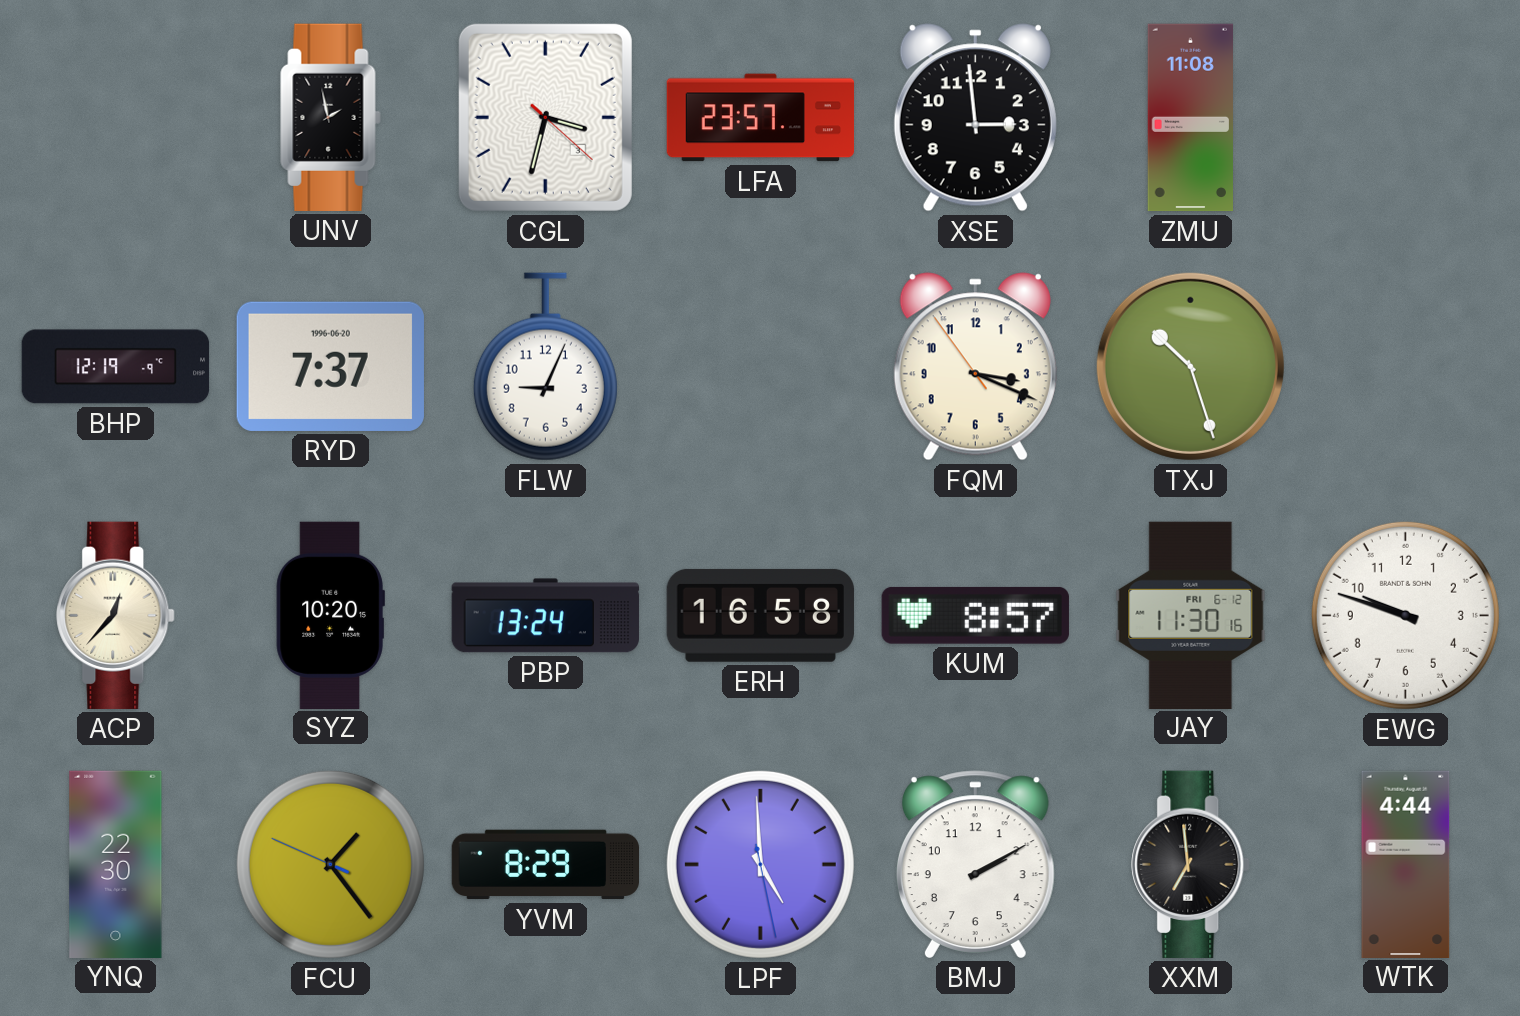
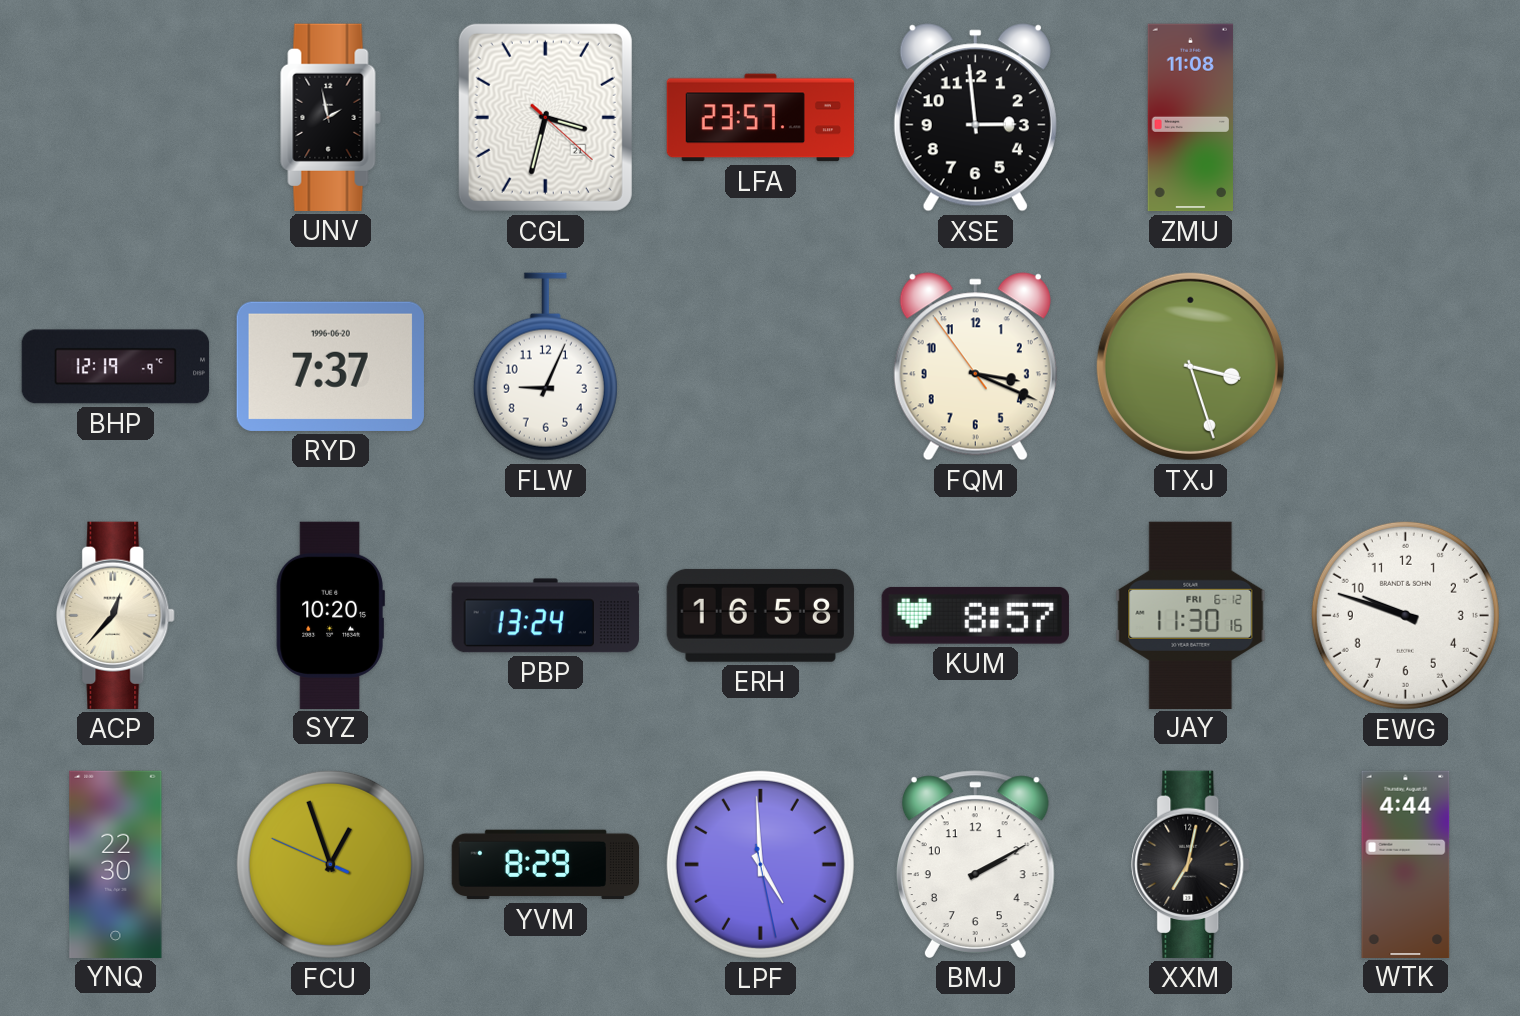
CGL date: 3 -> 21 (545, 117)
TXJ: 10:27 -> 3:27 (1190, 366)
FCU: 1:23 -> 12:56 (330, 864)
XXM: 6:59 -> 7:02 (1191, 864)
